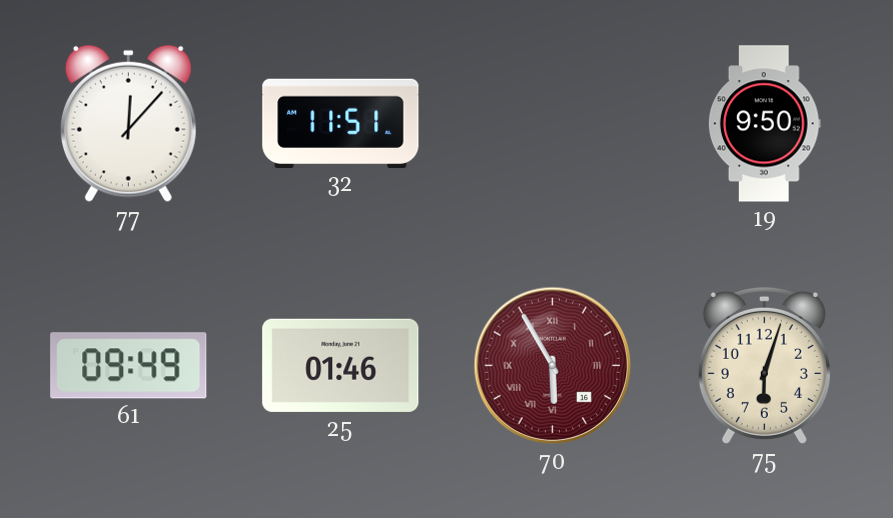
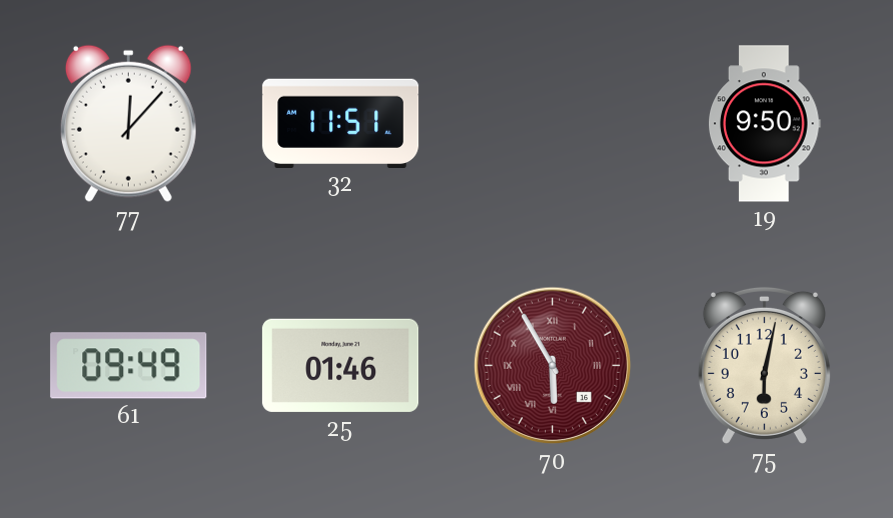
75: 6:03 -> 6:02 (764, 365)
